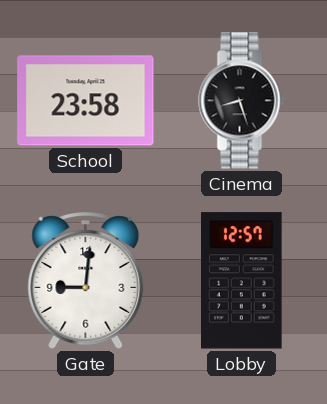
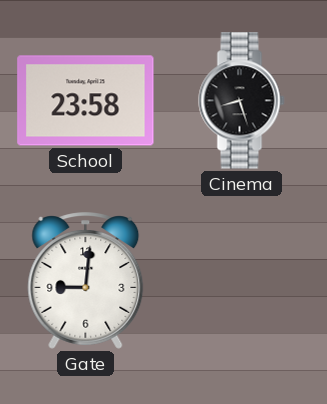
Lobby: 12:57 -> none (242, 281)
